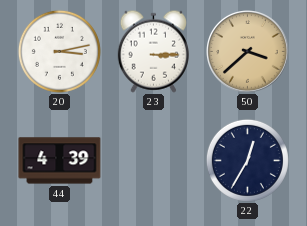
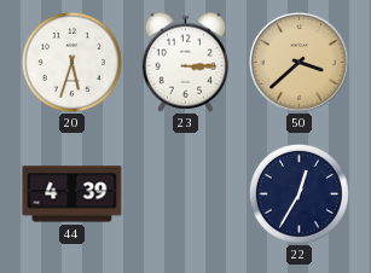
20: 3:13 -> 5:33 (71, 62)
